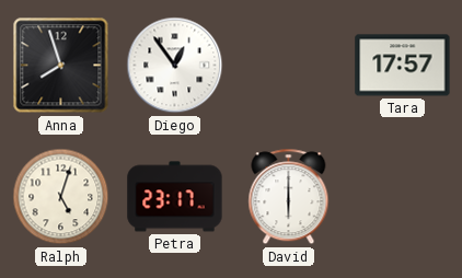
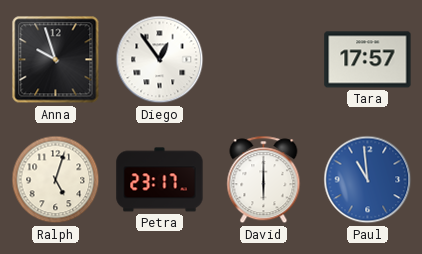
Anna: 7:57 -> 9:57 (56, 60)
Paul: none -> 10:59 (368, 180)
